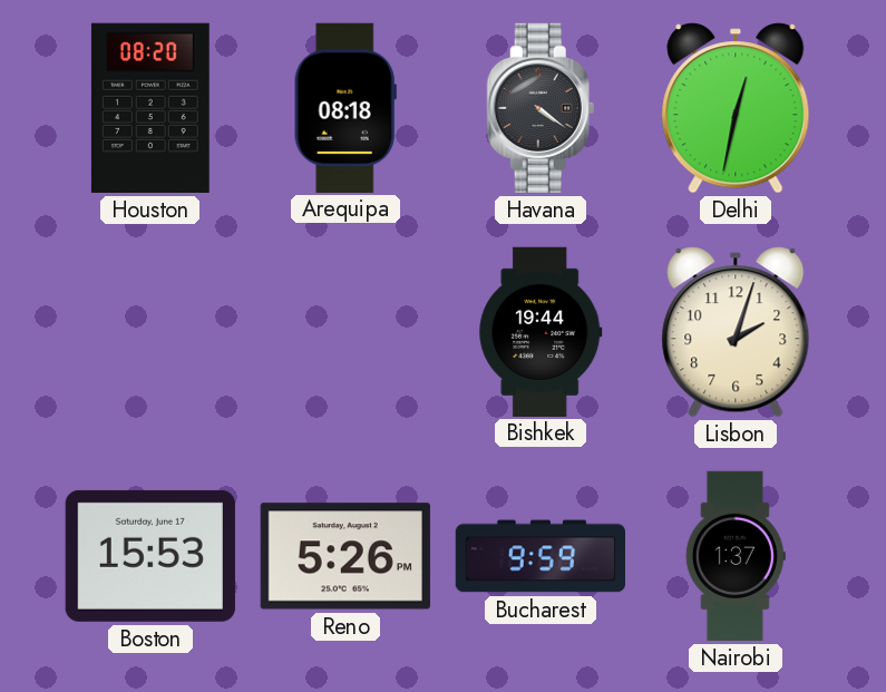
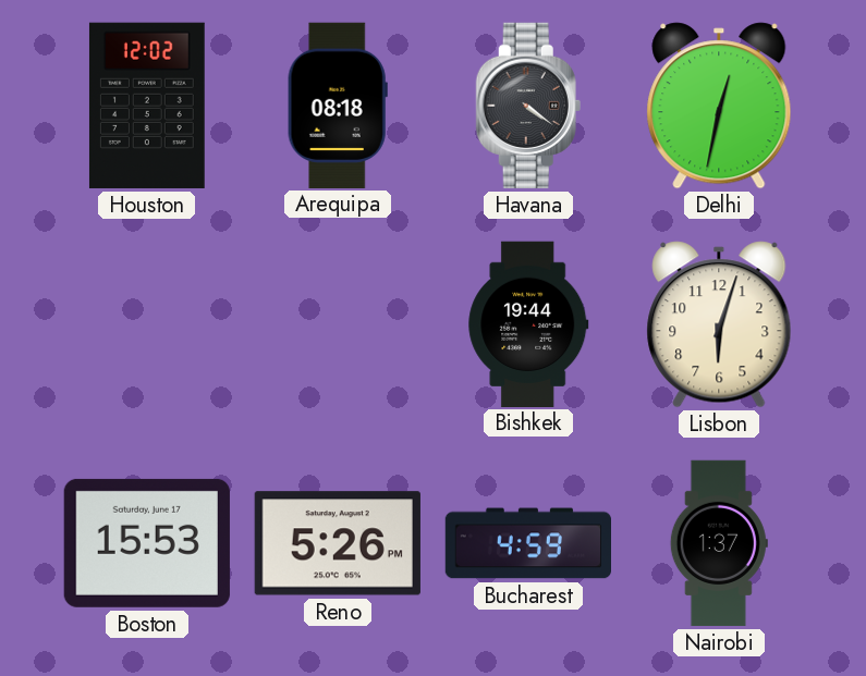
Houston: 08:20 -> 12:02 (147, 106)
Lisbon: 2:03 -> 6:03 (719, 324)
Bucharest: 9:59 -> 4:59 (527, 543)
